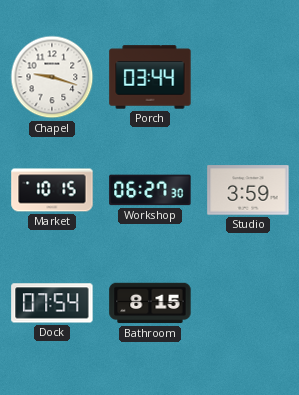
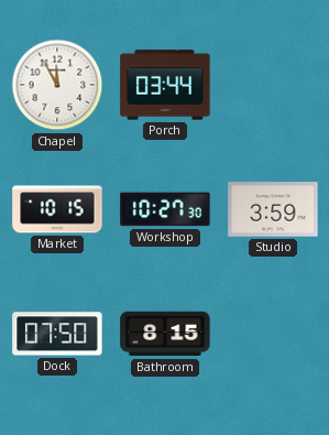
Chapel: 9:18 -> 11:55 (57, 85)
Workshop: 06:27 -> 10:27 (165, 209)
Dock: 07:54 -> 07:50 (57, 334)
